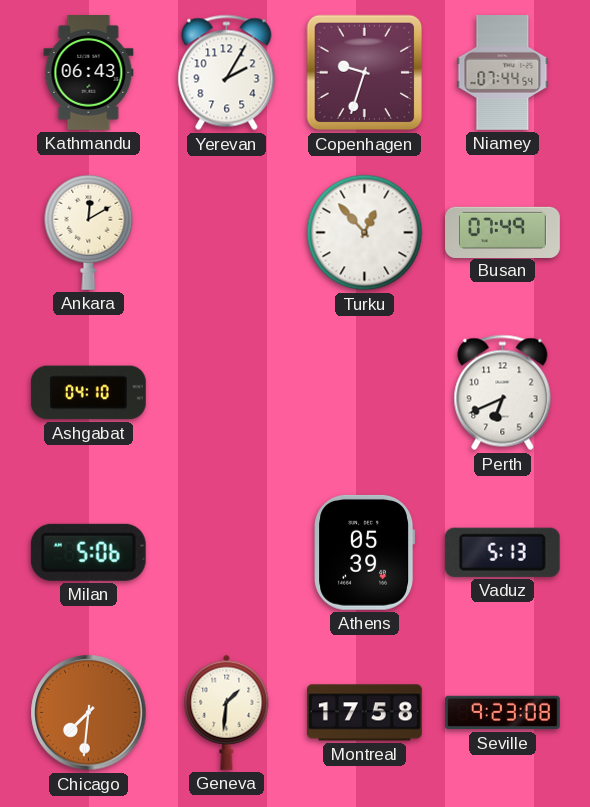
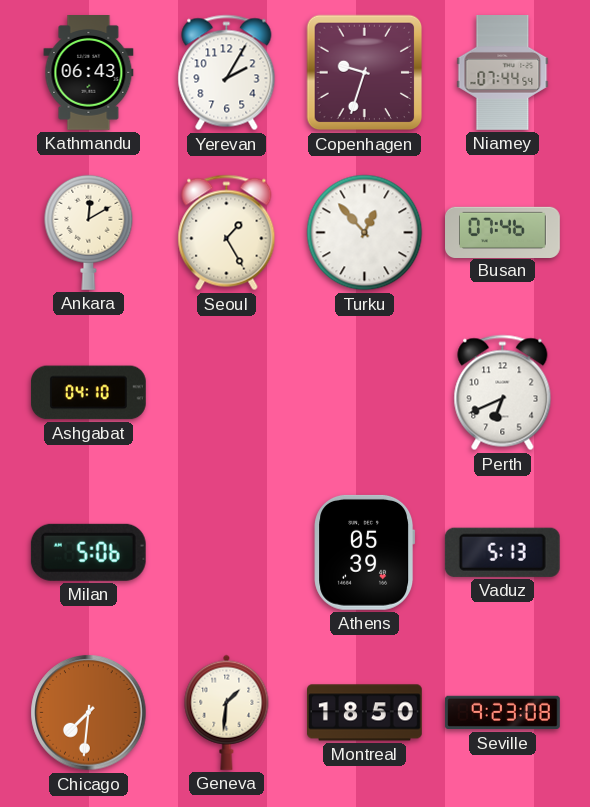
Seoul: none -> 1:25 (227, 233)
Busan: 07:49 -> 07:46 (503, 232)
Montreal: 17:58 -> 18:50 (365, 713)
